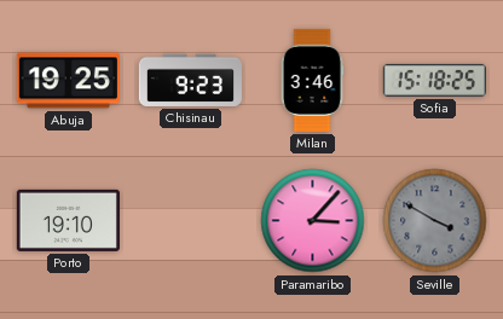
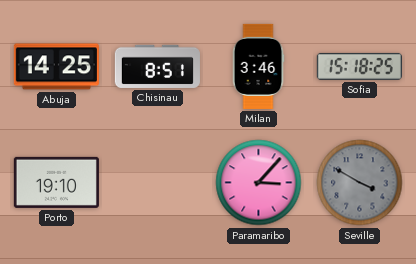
Abuja: 19:25 -> 14:25 (56, 67)
Chisinau: 9:23 -> 8:51 (157, 66)
